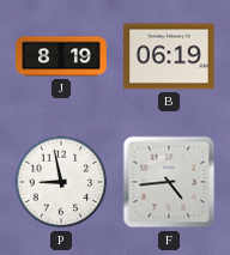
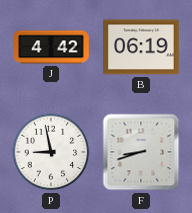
J: 8:19 -> 4:42 (51, 47)
F: 4:44 -> 8:42 (141, 152)
